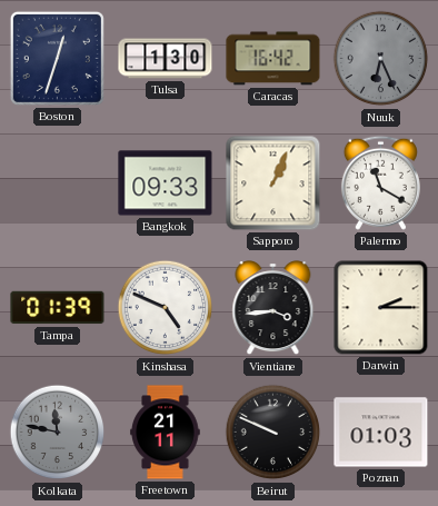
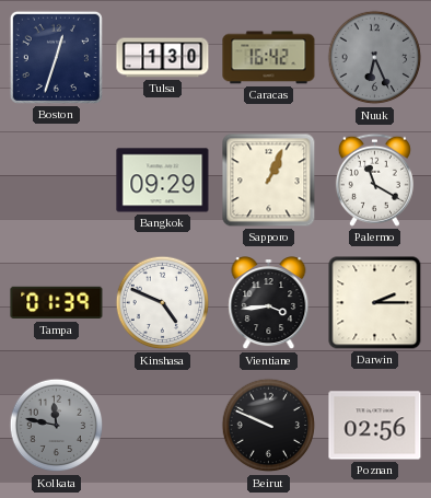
Bangkok: 09:33 -> 09:29 (163, 181)
Freetown: 21:11 -> none (166, 433)
Poznan: 01:03 -> 02:56 (375, 426)
